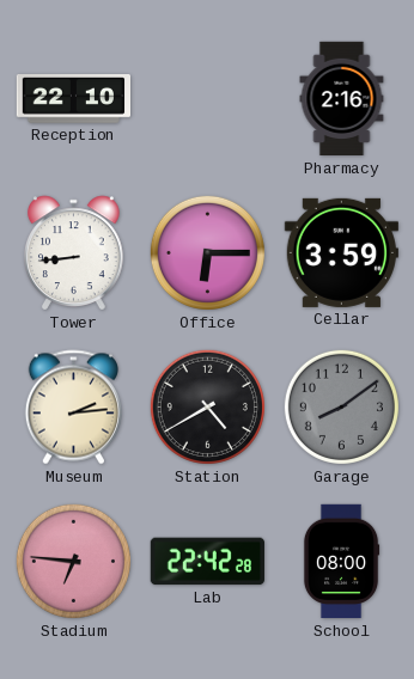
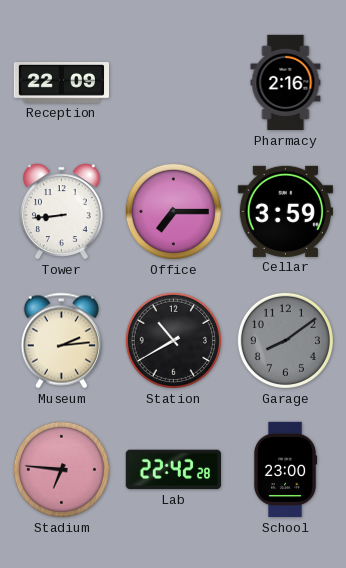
Reception: 22:10 -> 22:09 (61, 83)
Office: 6:15 -> 7:15 (173, 211)
Station: 4:40 -> 10:40 (173, 340)
School: 08:00 -> 23:00 (285, 470)
